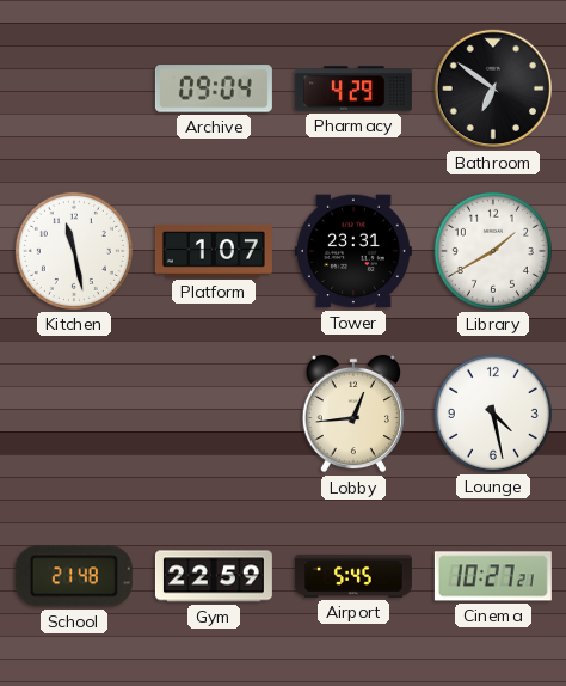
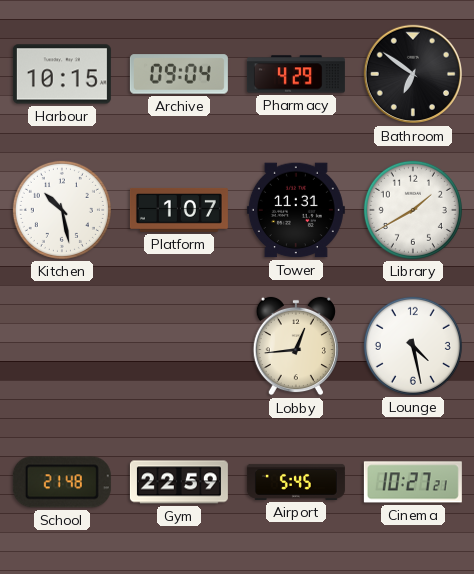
Harbour: none -> 10:15 (62, 74)
Kitchen: 11:28 -> 10:28 (62, 210)
Tower: 23:31 -> 11:31 (296, 210)
